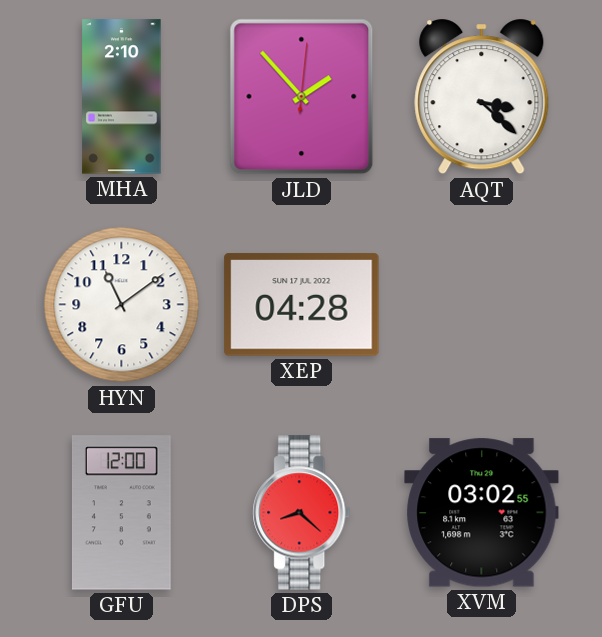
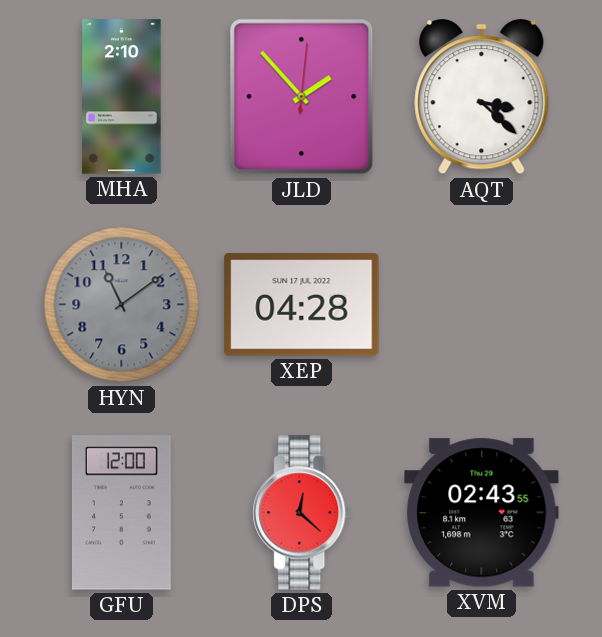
HYN dial: white -> grey (122, 305)
DPS: 8:22 -> 12:22 (302, 513)
XVM: 03:02 -> 02:43 (482, 513)
